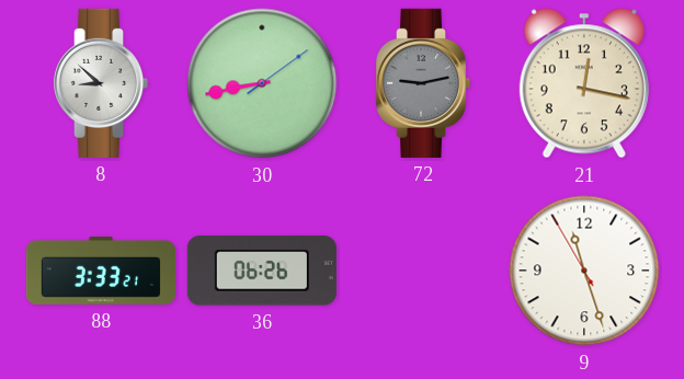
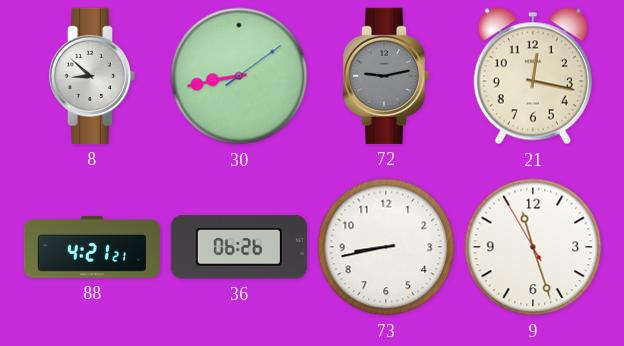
88: 3:33 -> 4:21 (92, 247)
73: none -> 8:43 (386, 247)
